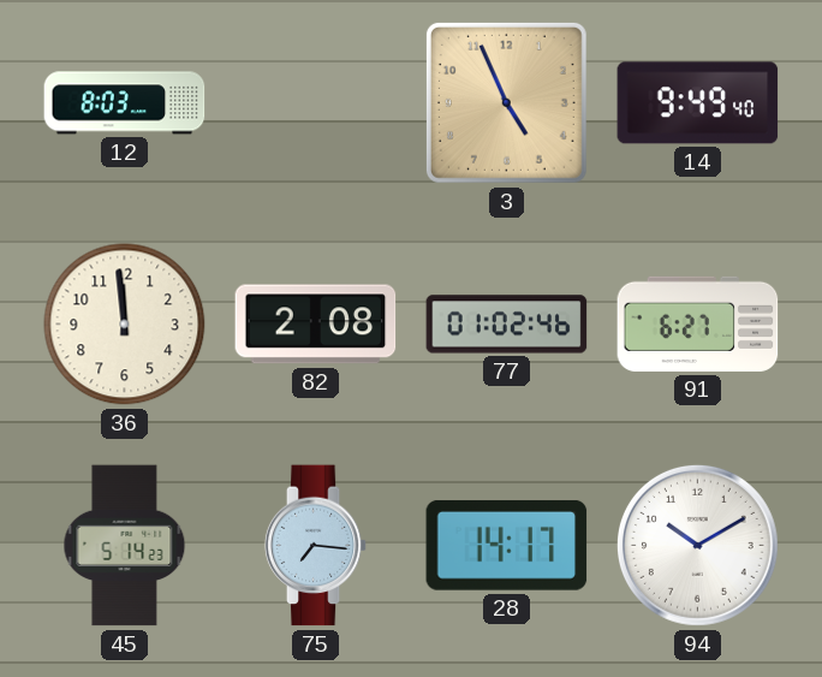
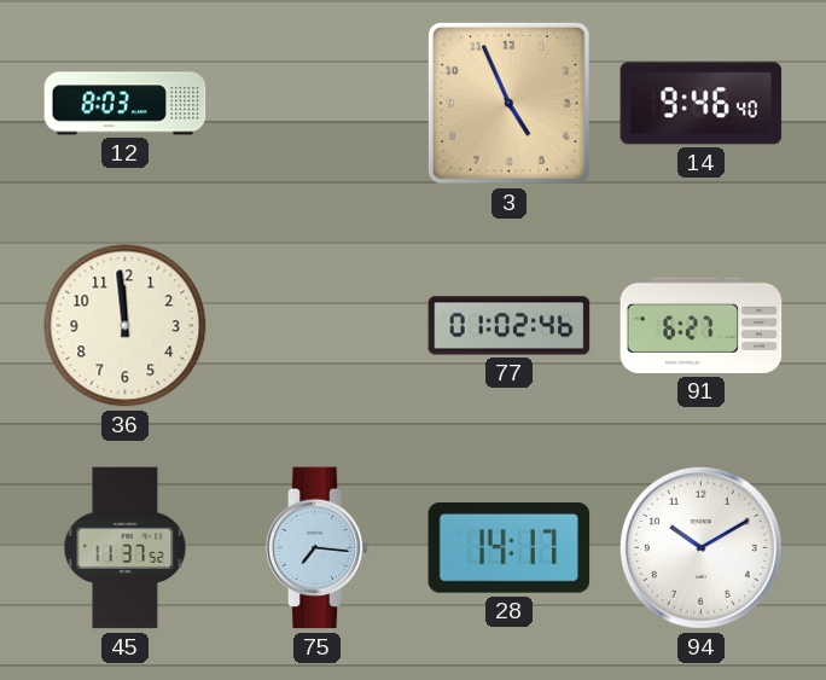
14: 9:49 -> 9:46 (702, 104)
82: 2:08 -> none (316, 325)
45: 5:14 -> 11:37 (126, 548)
